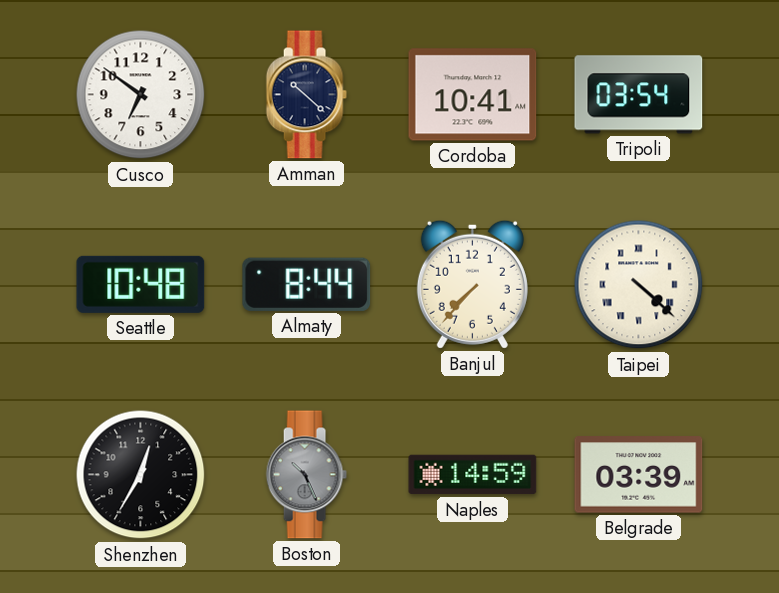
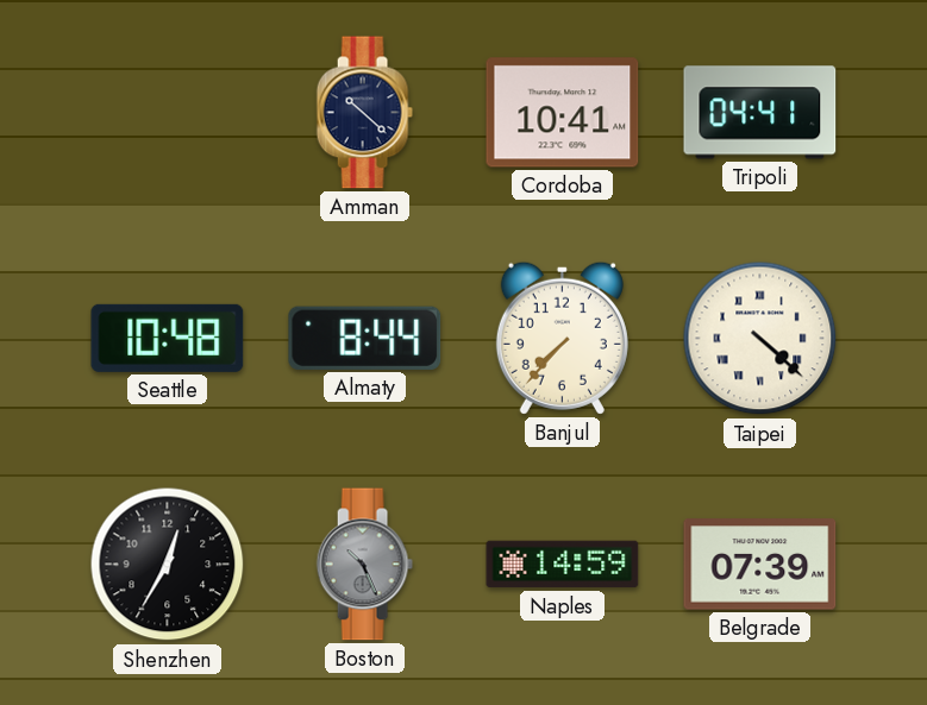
Cusco: 6:51 -> none (141, 95)
Tripoli: 03:54 -> 04:41 (760, 113)
Belgrade: 03:39 -> 07:39 (760, 565)
